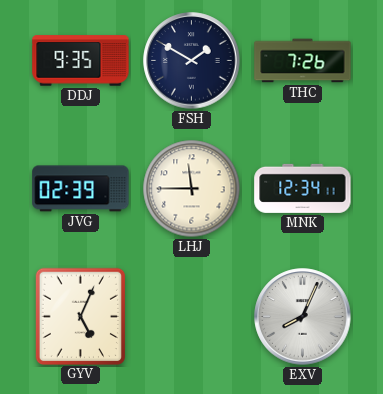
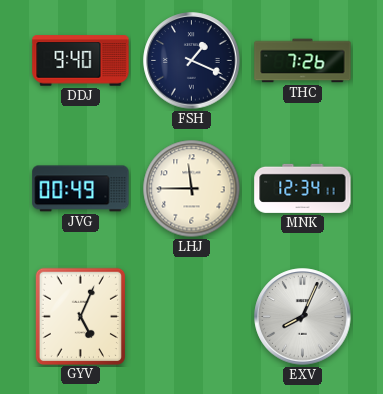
DDJ: 9:35 -> 9:40 (81, 61)
FSH: 1:50 -> 1:19 (192, 61)
JVG: 02:39 -> 00:49 (81, 189)
